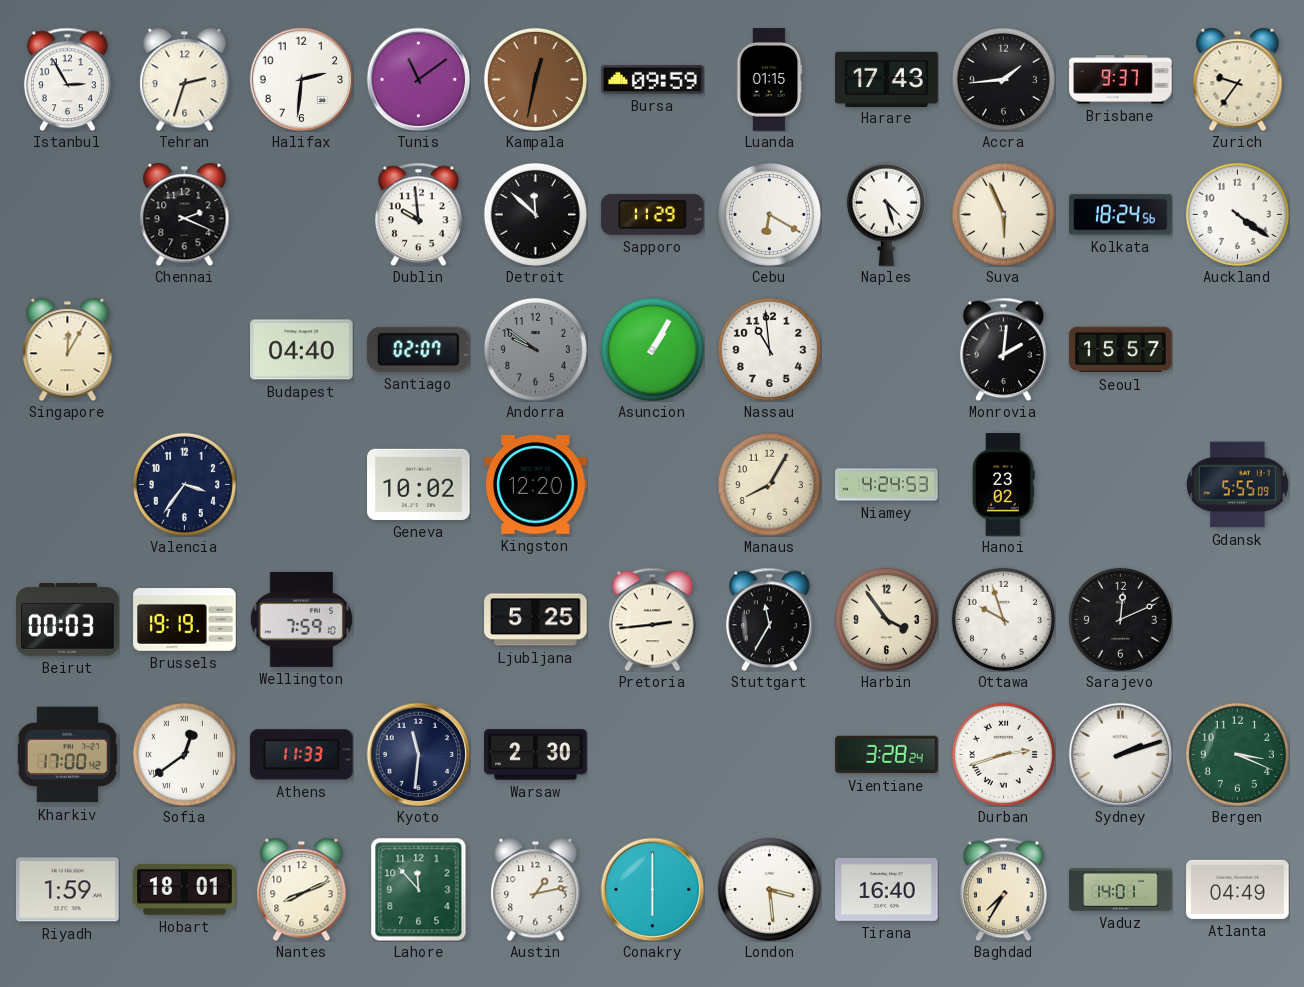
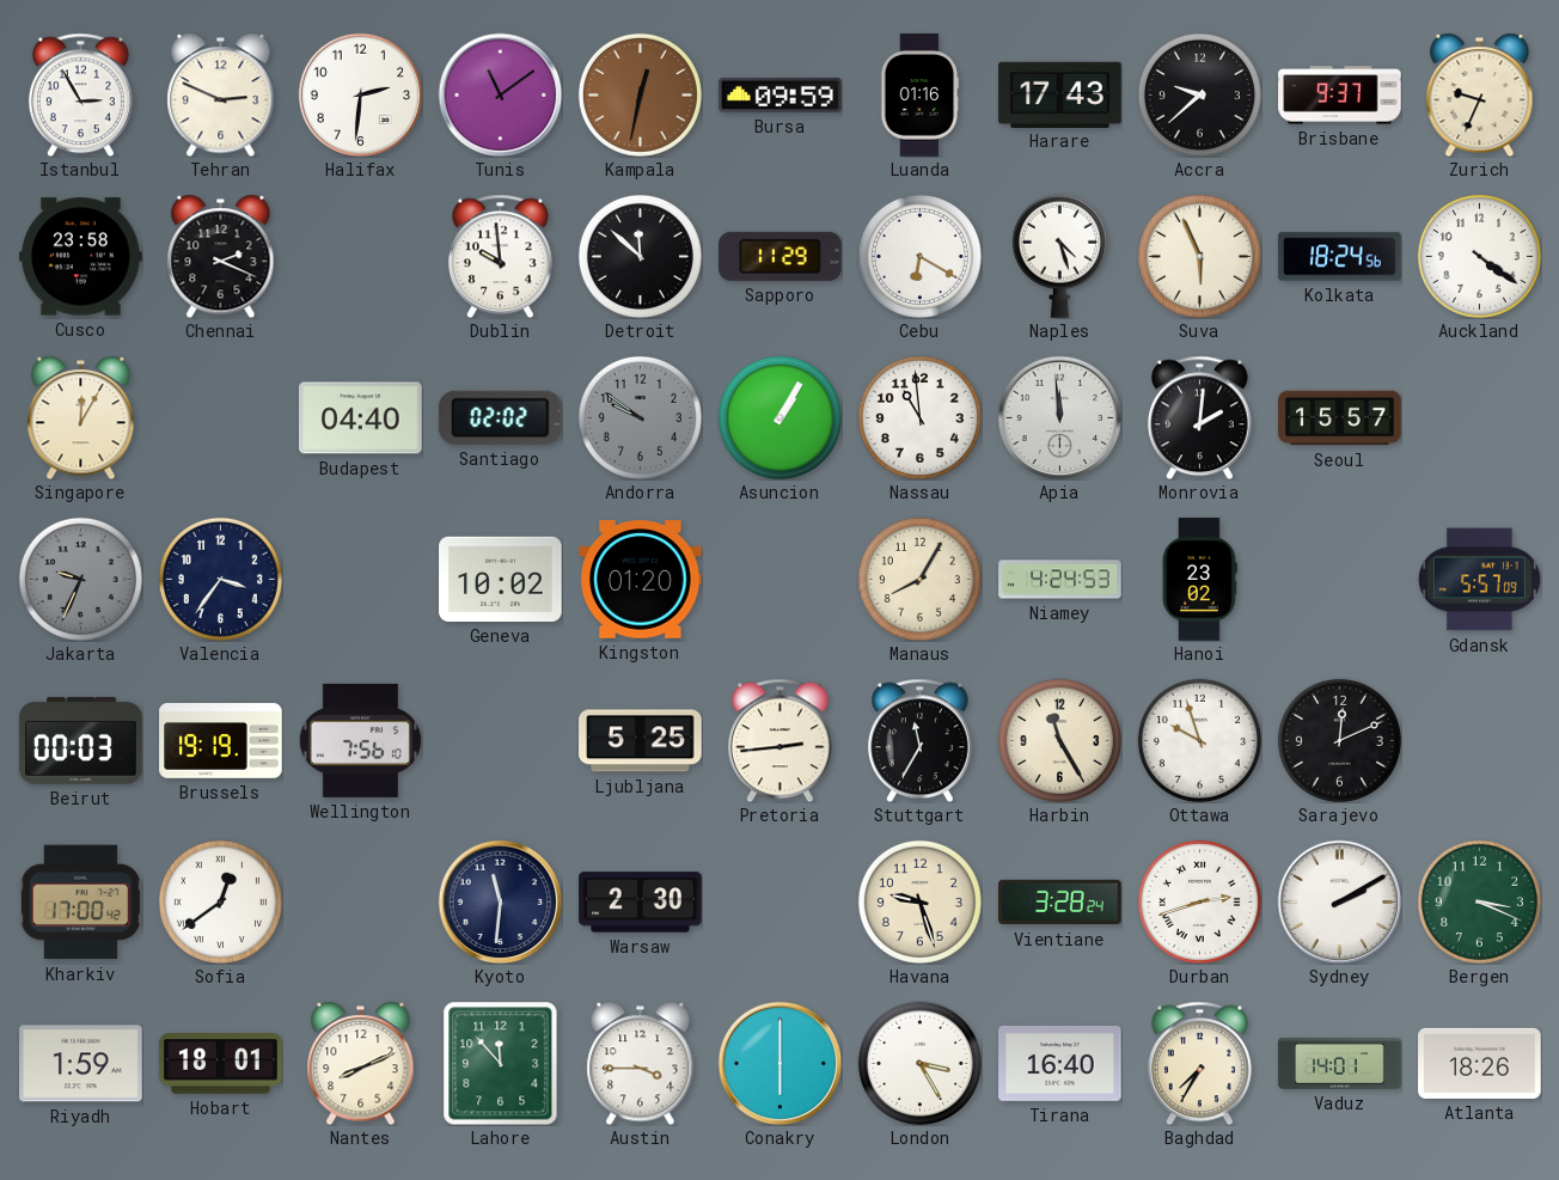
Tehran: 2:33 -> 2:49 (221, 94)
Luanda: 01:15 -> 01:16 (919, 96)
Accra: 1:44 -> 9:38 (1199, 94)
Zurich: 9:36 -> 9:34 (1480, 94)
Cusco: none -> 23:58 (81, 257)
Santiago: 02:07 -> 02:02 (501, 417)
Apia: none -> 11:59 (1059, 417)
Jakarta: none -> 9:34 (80, 579)
Kingston: 12:20 -> 01:20 (641, 580)
Gdansk: 5:55 -> 5:57 (1479, 580)
Wellington: 7:59 -> 7:56 (360, 740)
Harbin: 3:54 -> 11:25 (1059, 740)
Athens: 11:33 -> none (302, 755)
Havana: none -> 9:27 (919, 901)
Sydney: 2:12 -> 2:10 (1339, 901)
Austin: 1:13 -> 3:45 (641, 1063)
London: 3:29 -> 3:25 (919, 1063)
Atlanta: 04:49 -> 18:26 (1480, 1063)
